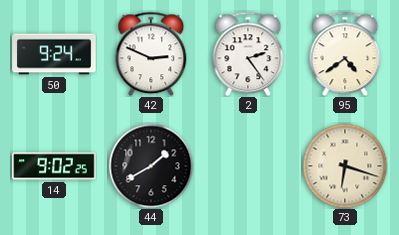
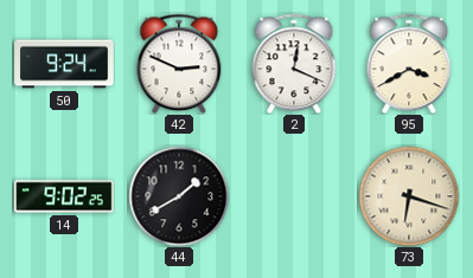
2: 2:24 -> 12:19 (294, 64)
95: 4:39 -> 3:40 (409, 64)
